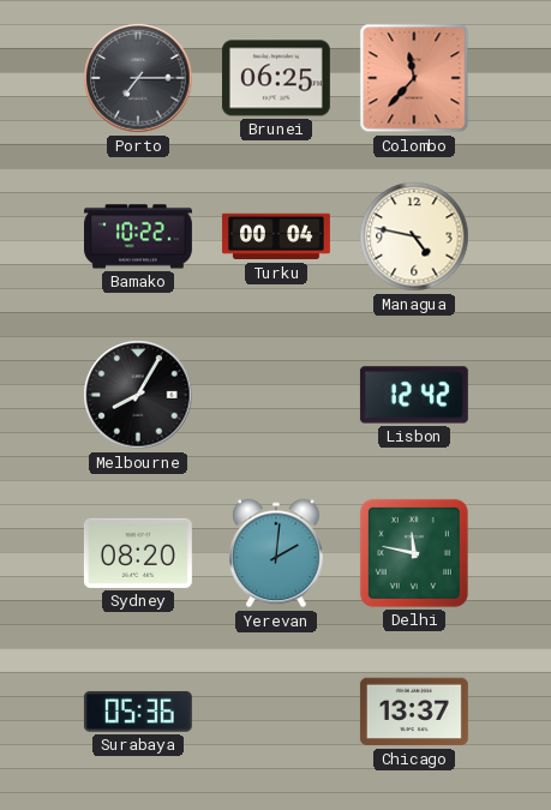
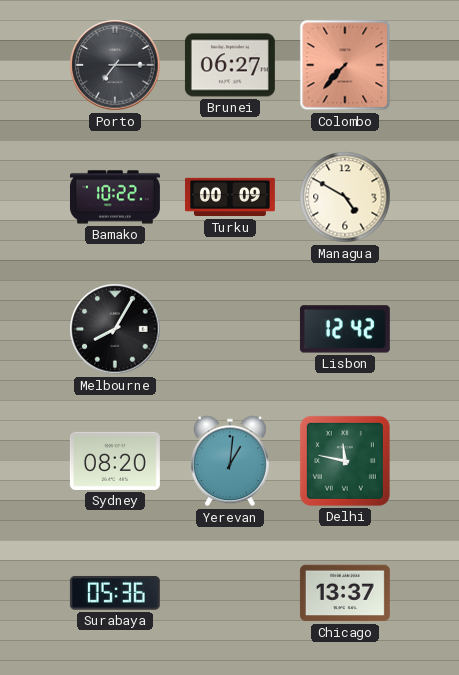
Brunei: 06:25 -> 06:27 (230, 65)
Colombo: 11:37 -> 7:37 (345, 65)
Turku: 00:04 -> 00:09 (230, 197)
Managua: 4:47 -> 4:50 (345, 197)
Yerevan: 2:01 -> 1:01 (230, 461)
